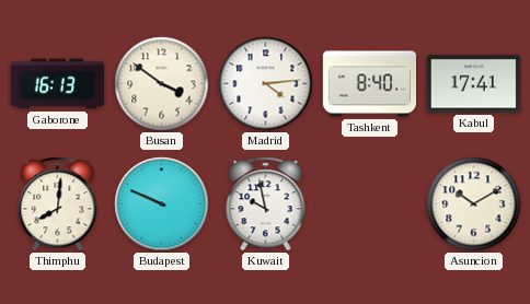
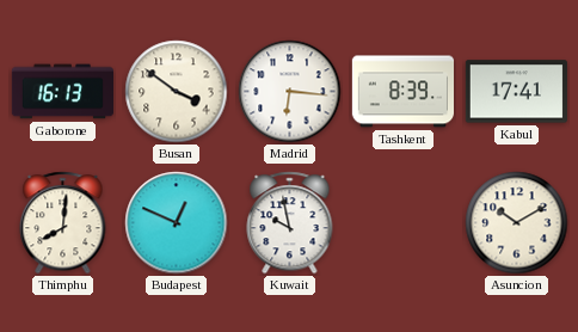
Madrid: 4:14 -> 6:16 (290, 92)
Tashkent: 8:40 -> 8:39 (402, 92)
Budapest: 9:49 -> 12:49 (177, 223)
